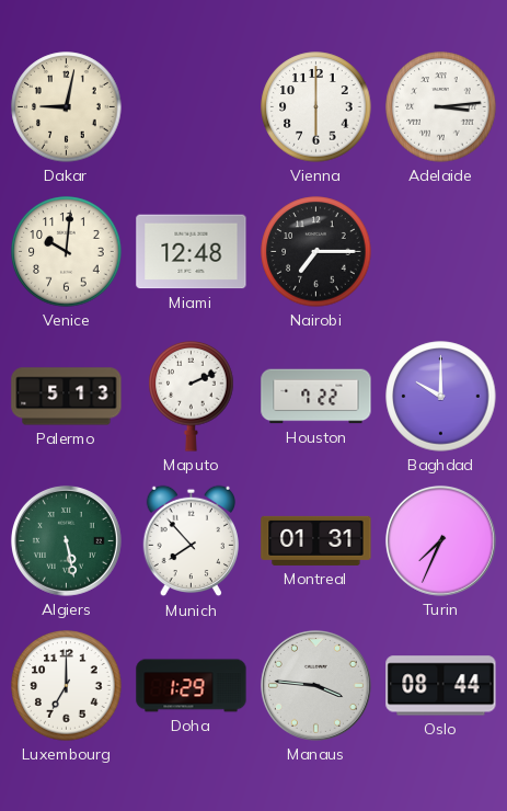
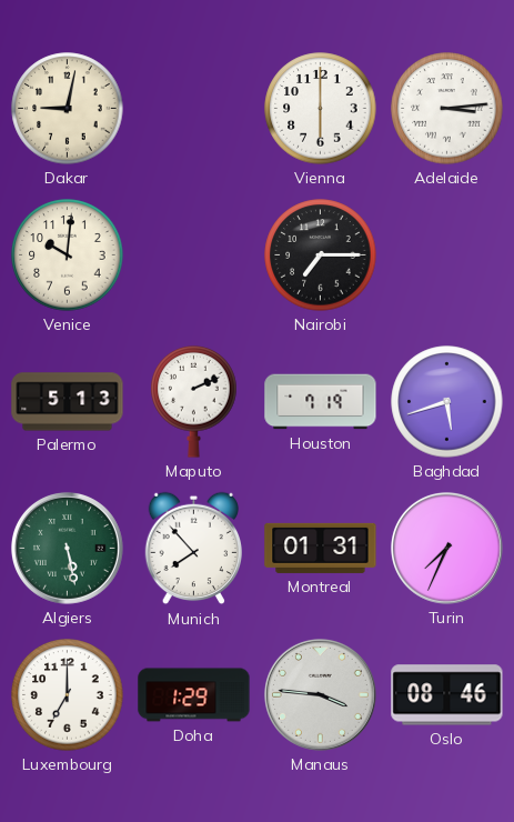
Miami: 12:48 -> none (192, 252)
Houston: 7:22 -> 7:19 (321, 402)
Baghdad: 10:00 -> 5:42 (447, 402)
Oslo: 08:44 -> 08:46 (447, 695)
